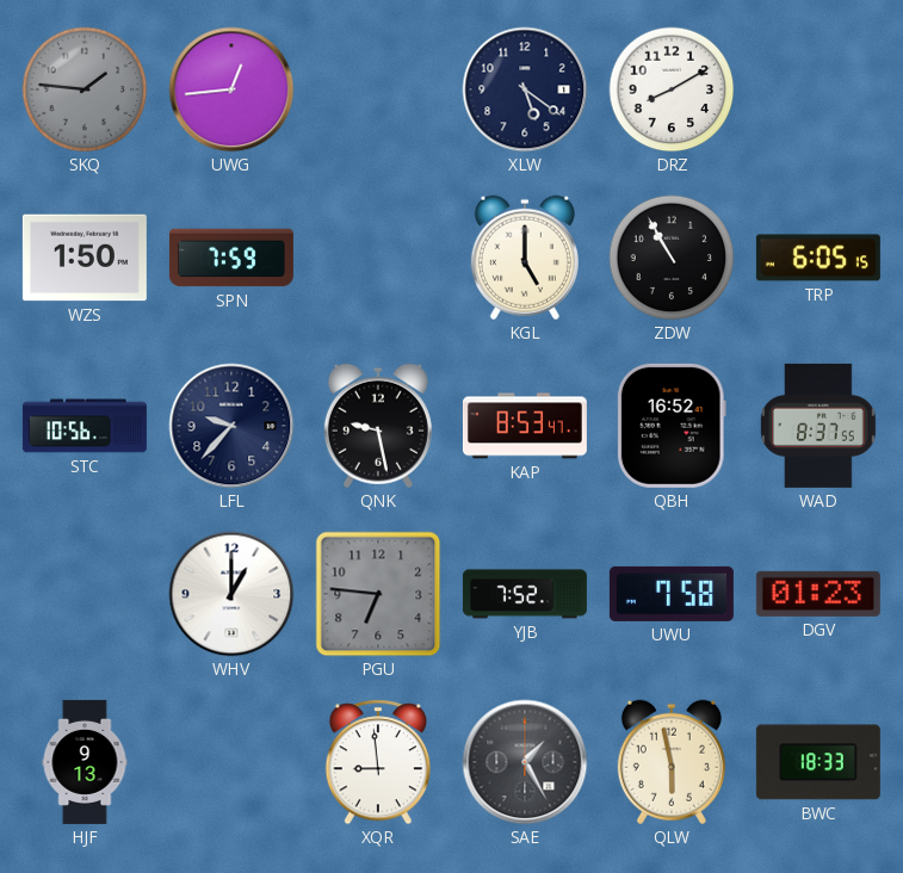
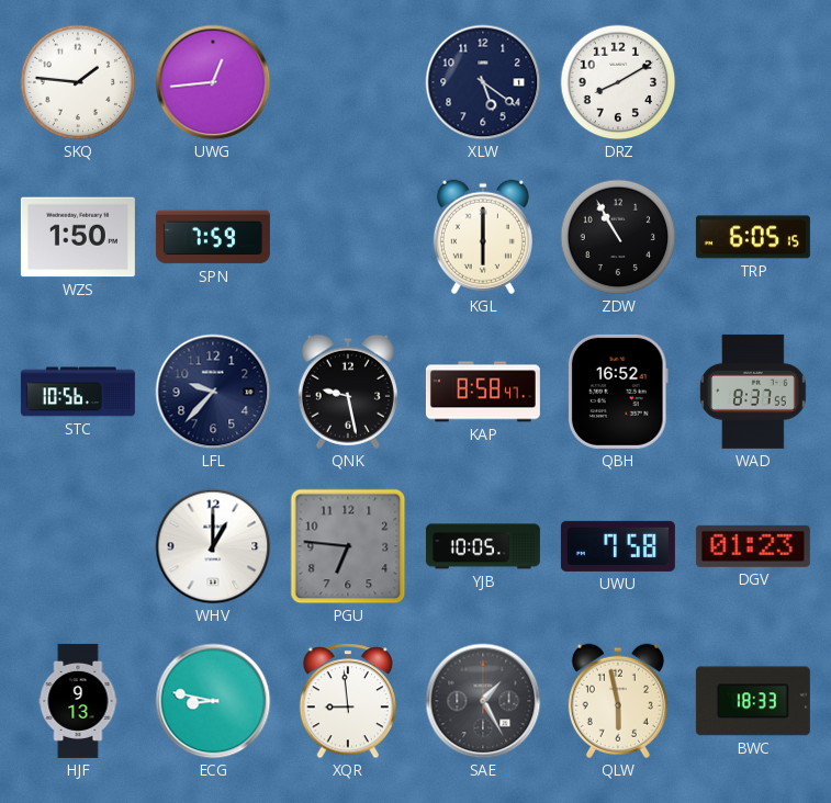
SKQ dial: grey -> white (78, 82)
KGL: 5:00 -> 6:00 (483, 237)
KAP: 8:53 -> 8:58 (483, 392)
YJB: 7:52 -> 10:05 (483, 546)
ECG: none -> 8:47 (213, 701)
